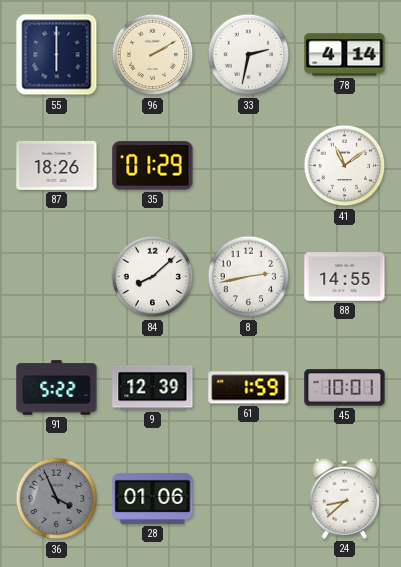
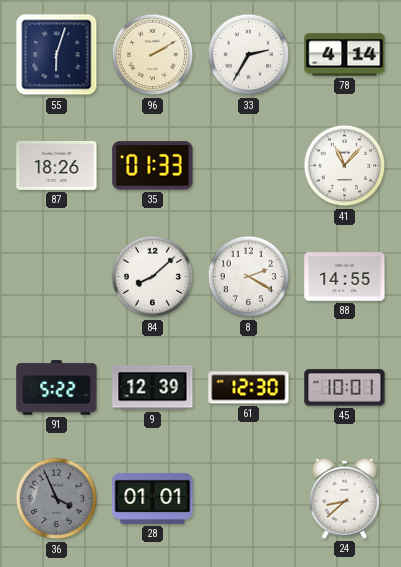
55: 6:00 -> 6:03 (57, 55)
33: 2:32 -> 2:35 (249, 55)
35: 01:29 -> 01:33 (153, 166)
41: 11:09 -> 11:07 (345, 166)
8: 2:43 -> 2:20 (249, 277)
61: 1:59 -> 12:30 (249, 388)
28: 01:06 -> 01:01 (153, 498)
